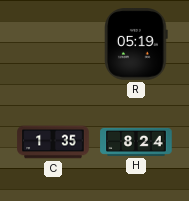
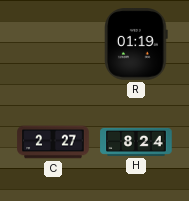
R: 05:19 -> 01:19 (136, 44)
C: 1:35 -> 2:27 (53, 142)
